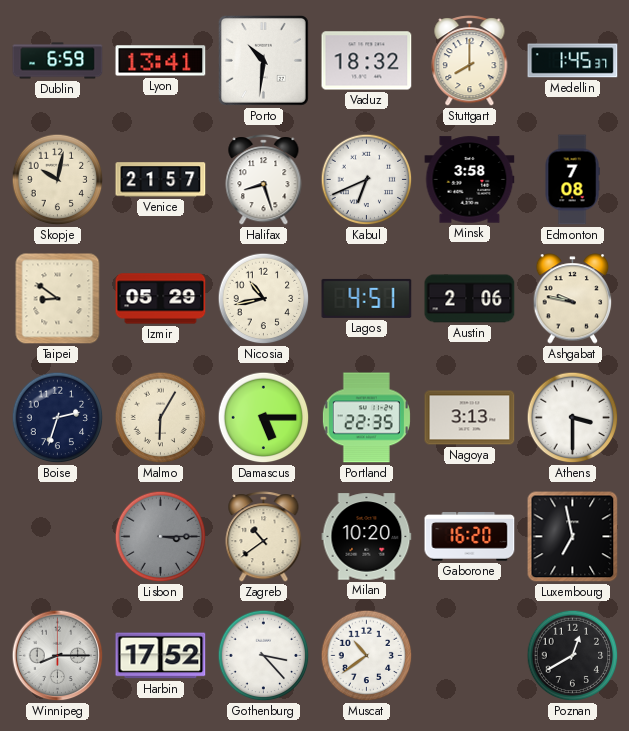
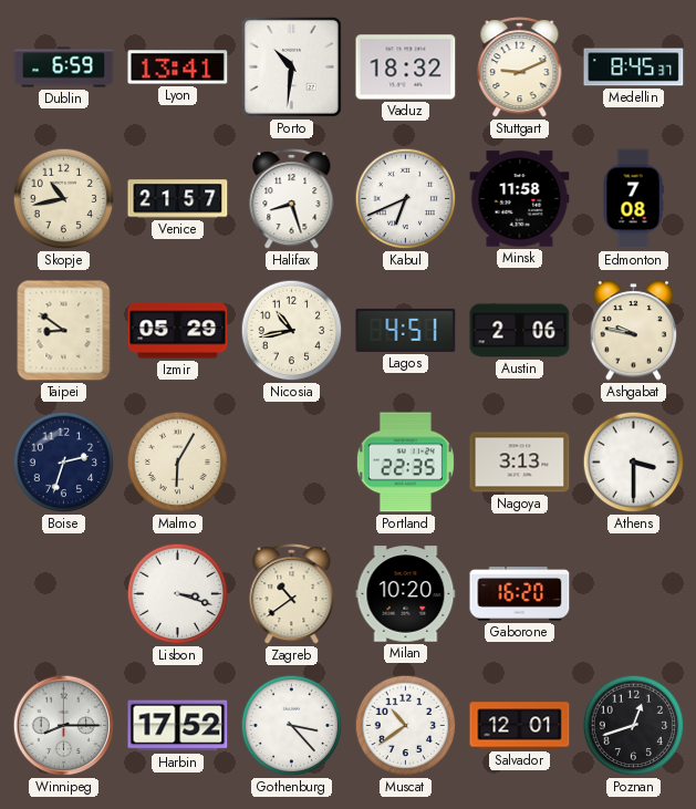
Stuttgart: 8:00 -> 9:11 (520, 68)
Medellin: 1:45 -> 8:45 (634, 68)
Skopje: 10:02 -> 10:43 (64, 199)
Minsk: 3:58 -> 11:58 (520, 199)
Damascus: 5:15 -> none (264, 418)
Lisbon: 3:15 -> 3:18 (178, 594)
Lisbon dial: grey -> white (178, 594)
Luxembourg: 6:58 -> none (573, 537)
Salvador: none -> 12:01 (520, 726)
Poznan: 12:40 -> 12:42 (634, 726)
